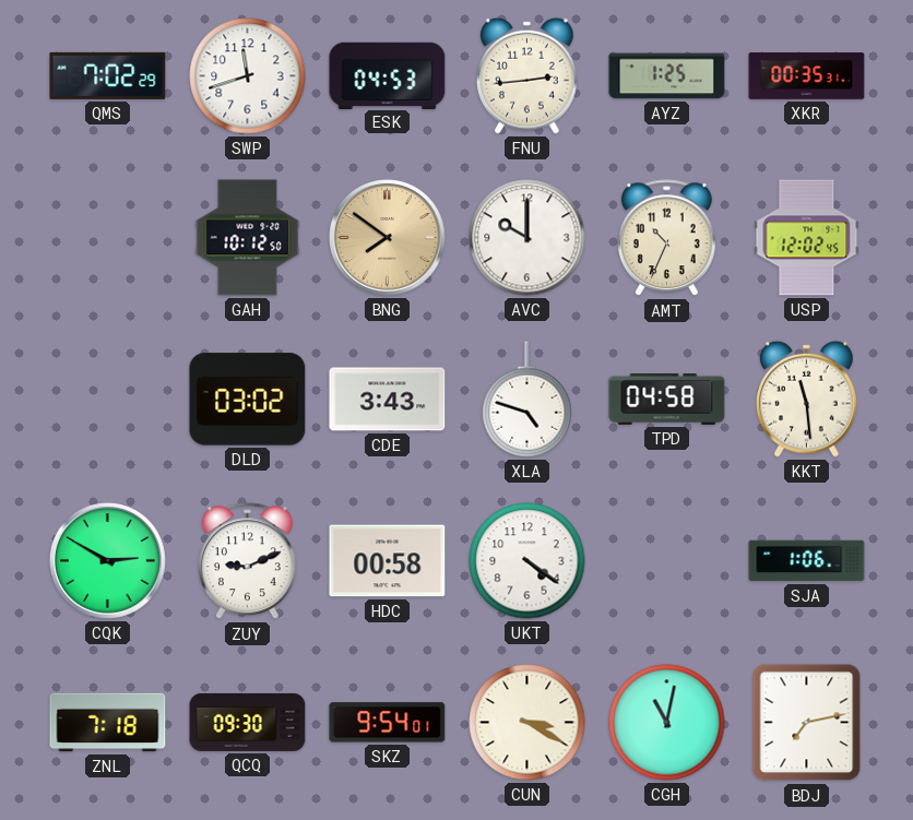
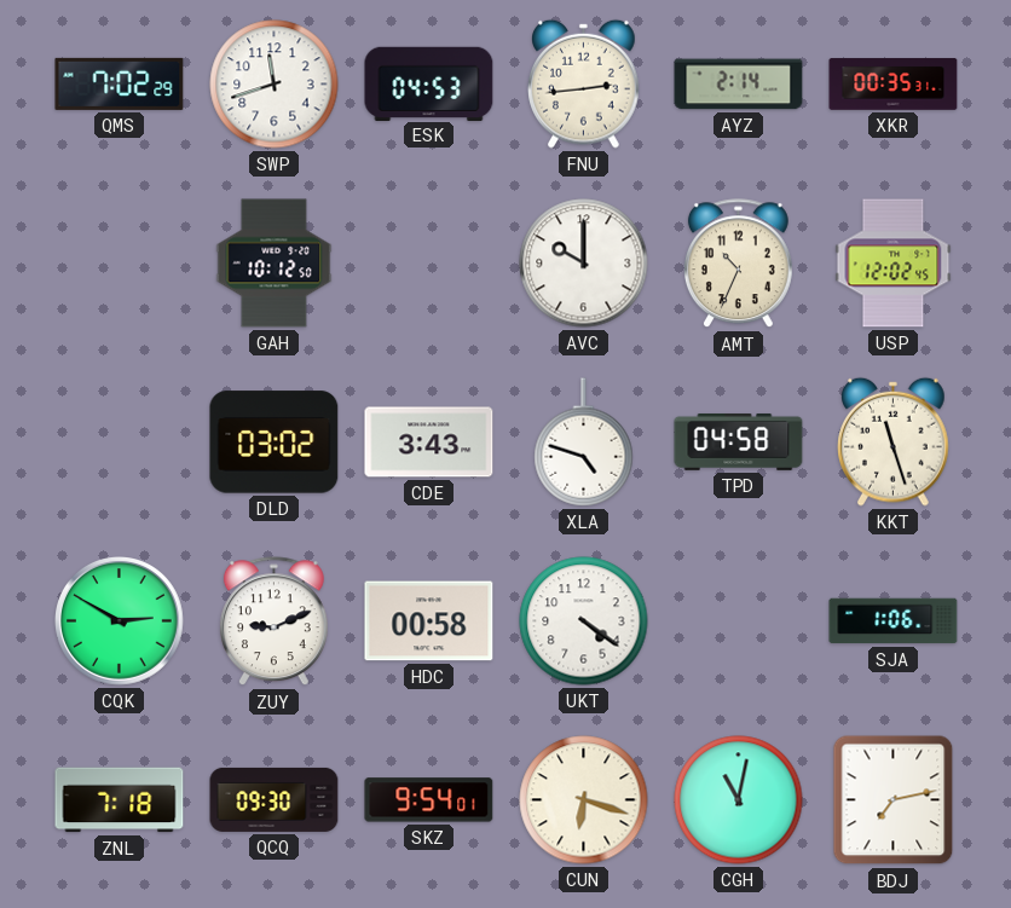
AYZ: 1:25 -> 2:14 (739, 85)
BNG: 7:51 -> none (388, 238)
KKT: 11:29 -> 11:27 (894, 441)
CUN: 3:20 -> 6:18 (584, 800)
